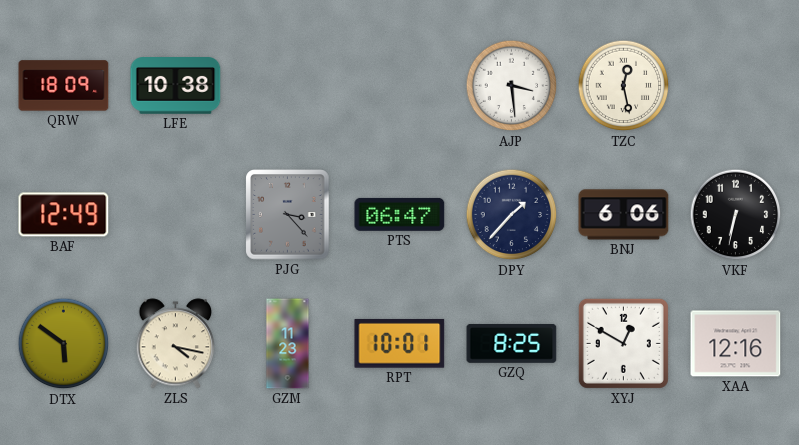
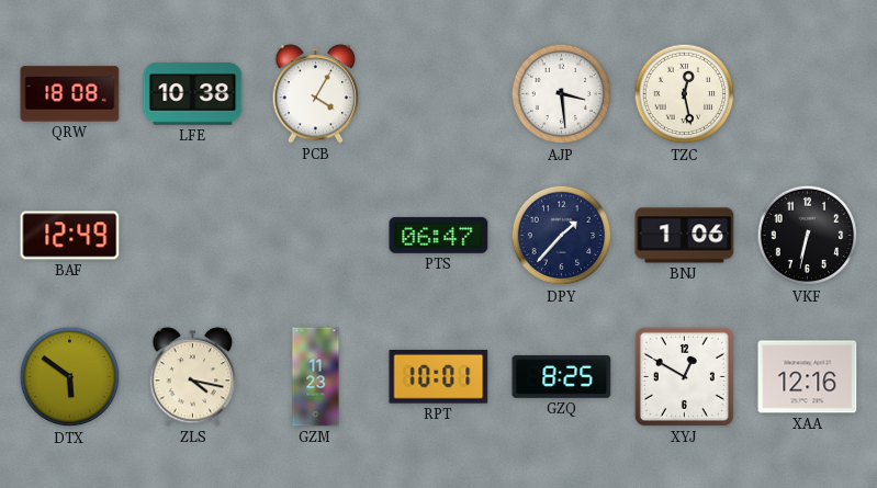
QRW: 18:09 -> 18:08 (70, 94)
PCB: none -> 4:05 (316, 94)
PJG: 3:23 -> none (288, 215)
BNJ: 6:06 -> 1:06 (685, 236)
